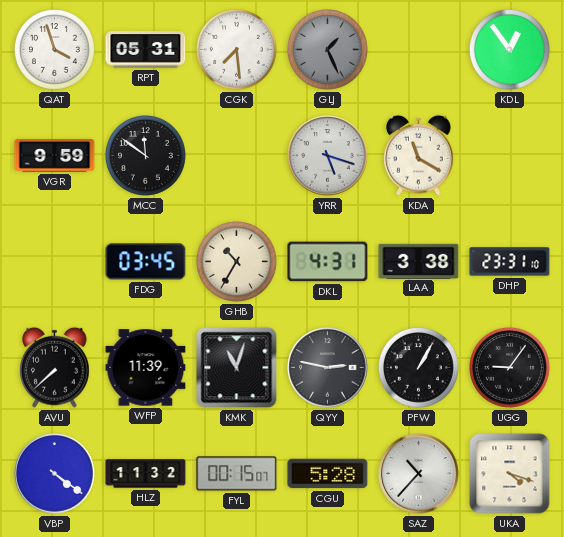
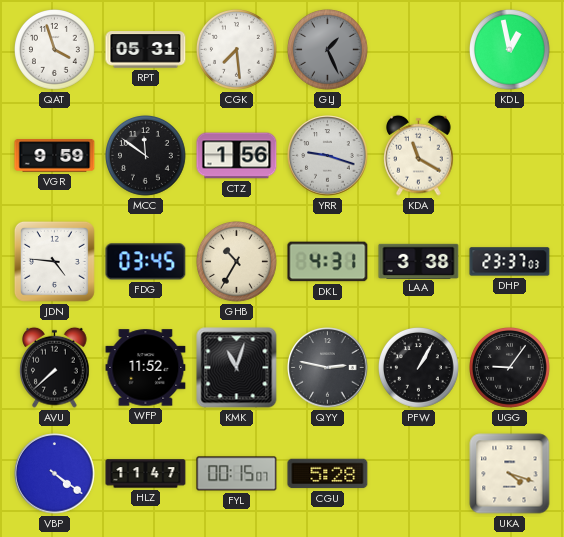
KDL: 12:54 -> 12:58 (510, 50)
CTZ: none -> 1:56 (237, 156)
YRR: 5:18 -> 9:18 (328, 156)
JDN: none -> 4:46 (54, 261)
DHP: 23:31 -> 23:37 (510, 262)
WFP: 11:39 -> 11:52 (146, 368)
HLZ: 11:32 -> 11:47 (146, 474)
SAZ: 10:37 -> none (419, 474)
